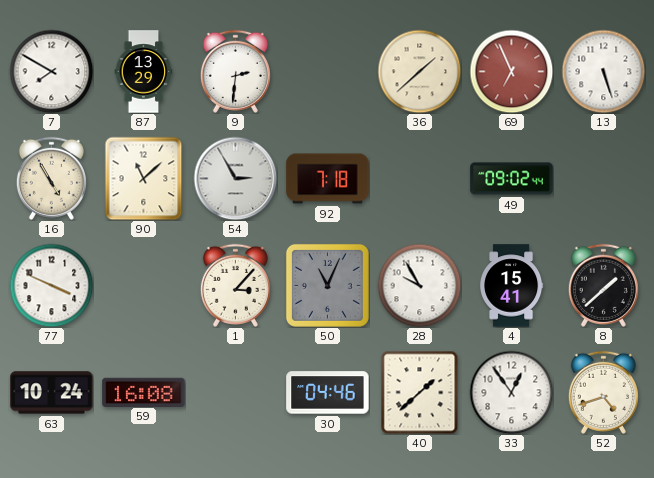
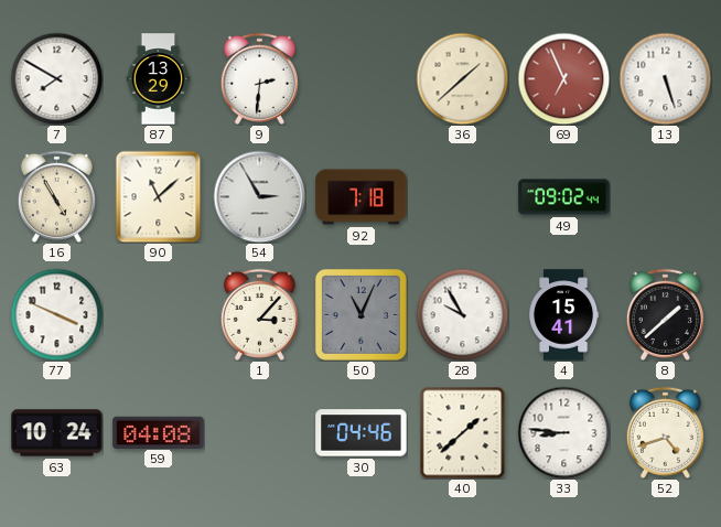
59: 16:08 -> 04:08 (159, 432)
33: 12:54 -> 8:46 (563, 432)
